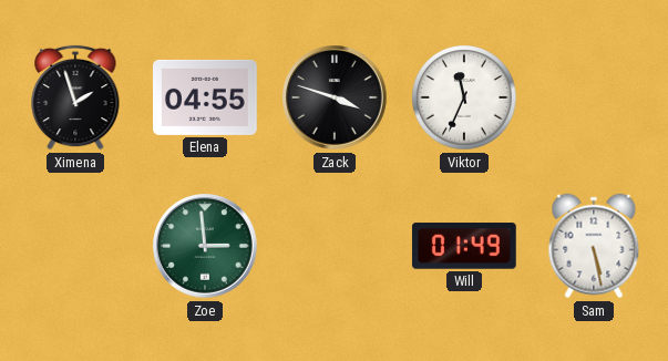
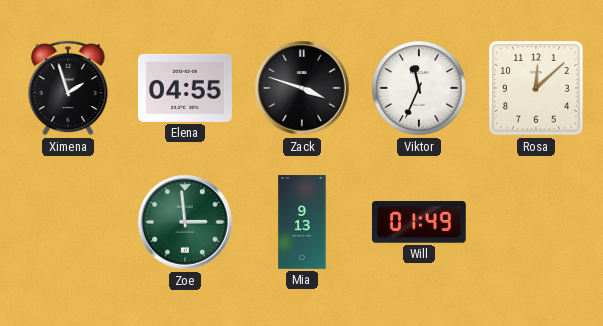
Rosa: none -> 12:08 (537, 89)
Mia: none -> 9:13 (302, 222)
Sam: 5:28 -> none (594, 246)
